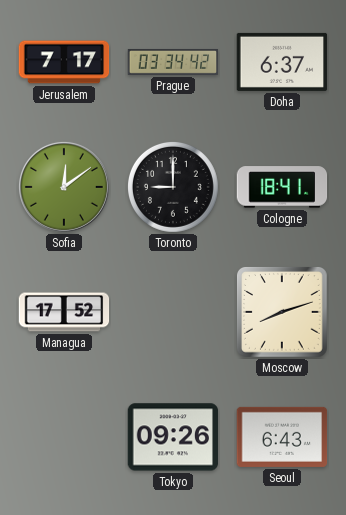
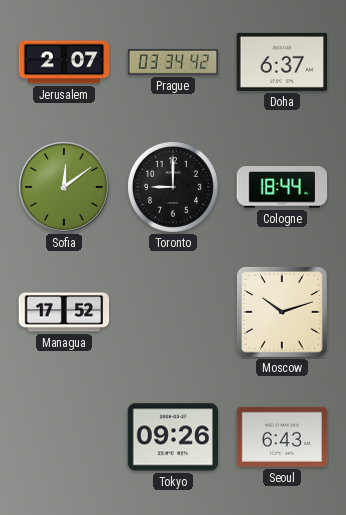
Jerusalem: 7:17 -> 2:07 (64, 62)
Cologne: 18:41 -> 18:44 (282, 187)
Moscow: 8:12 -> 10:12 (282, 312)
